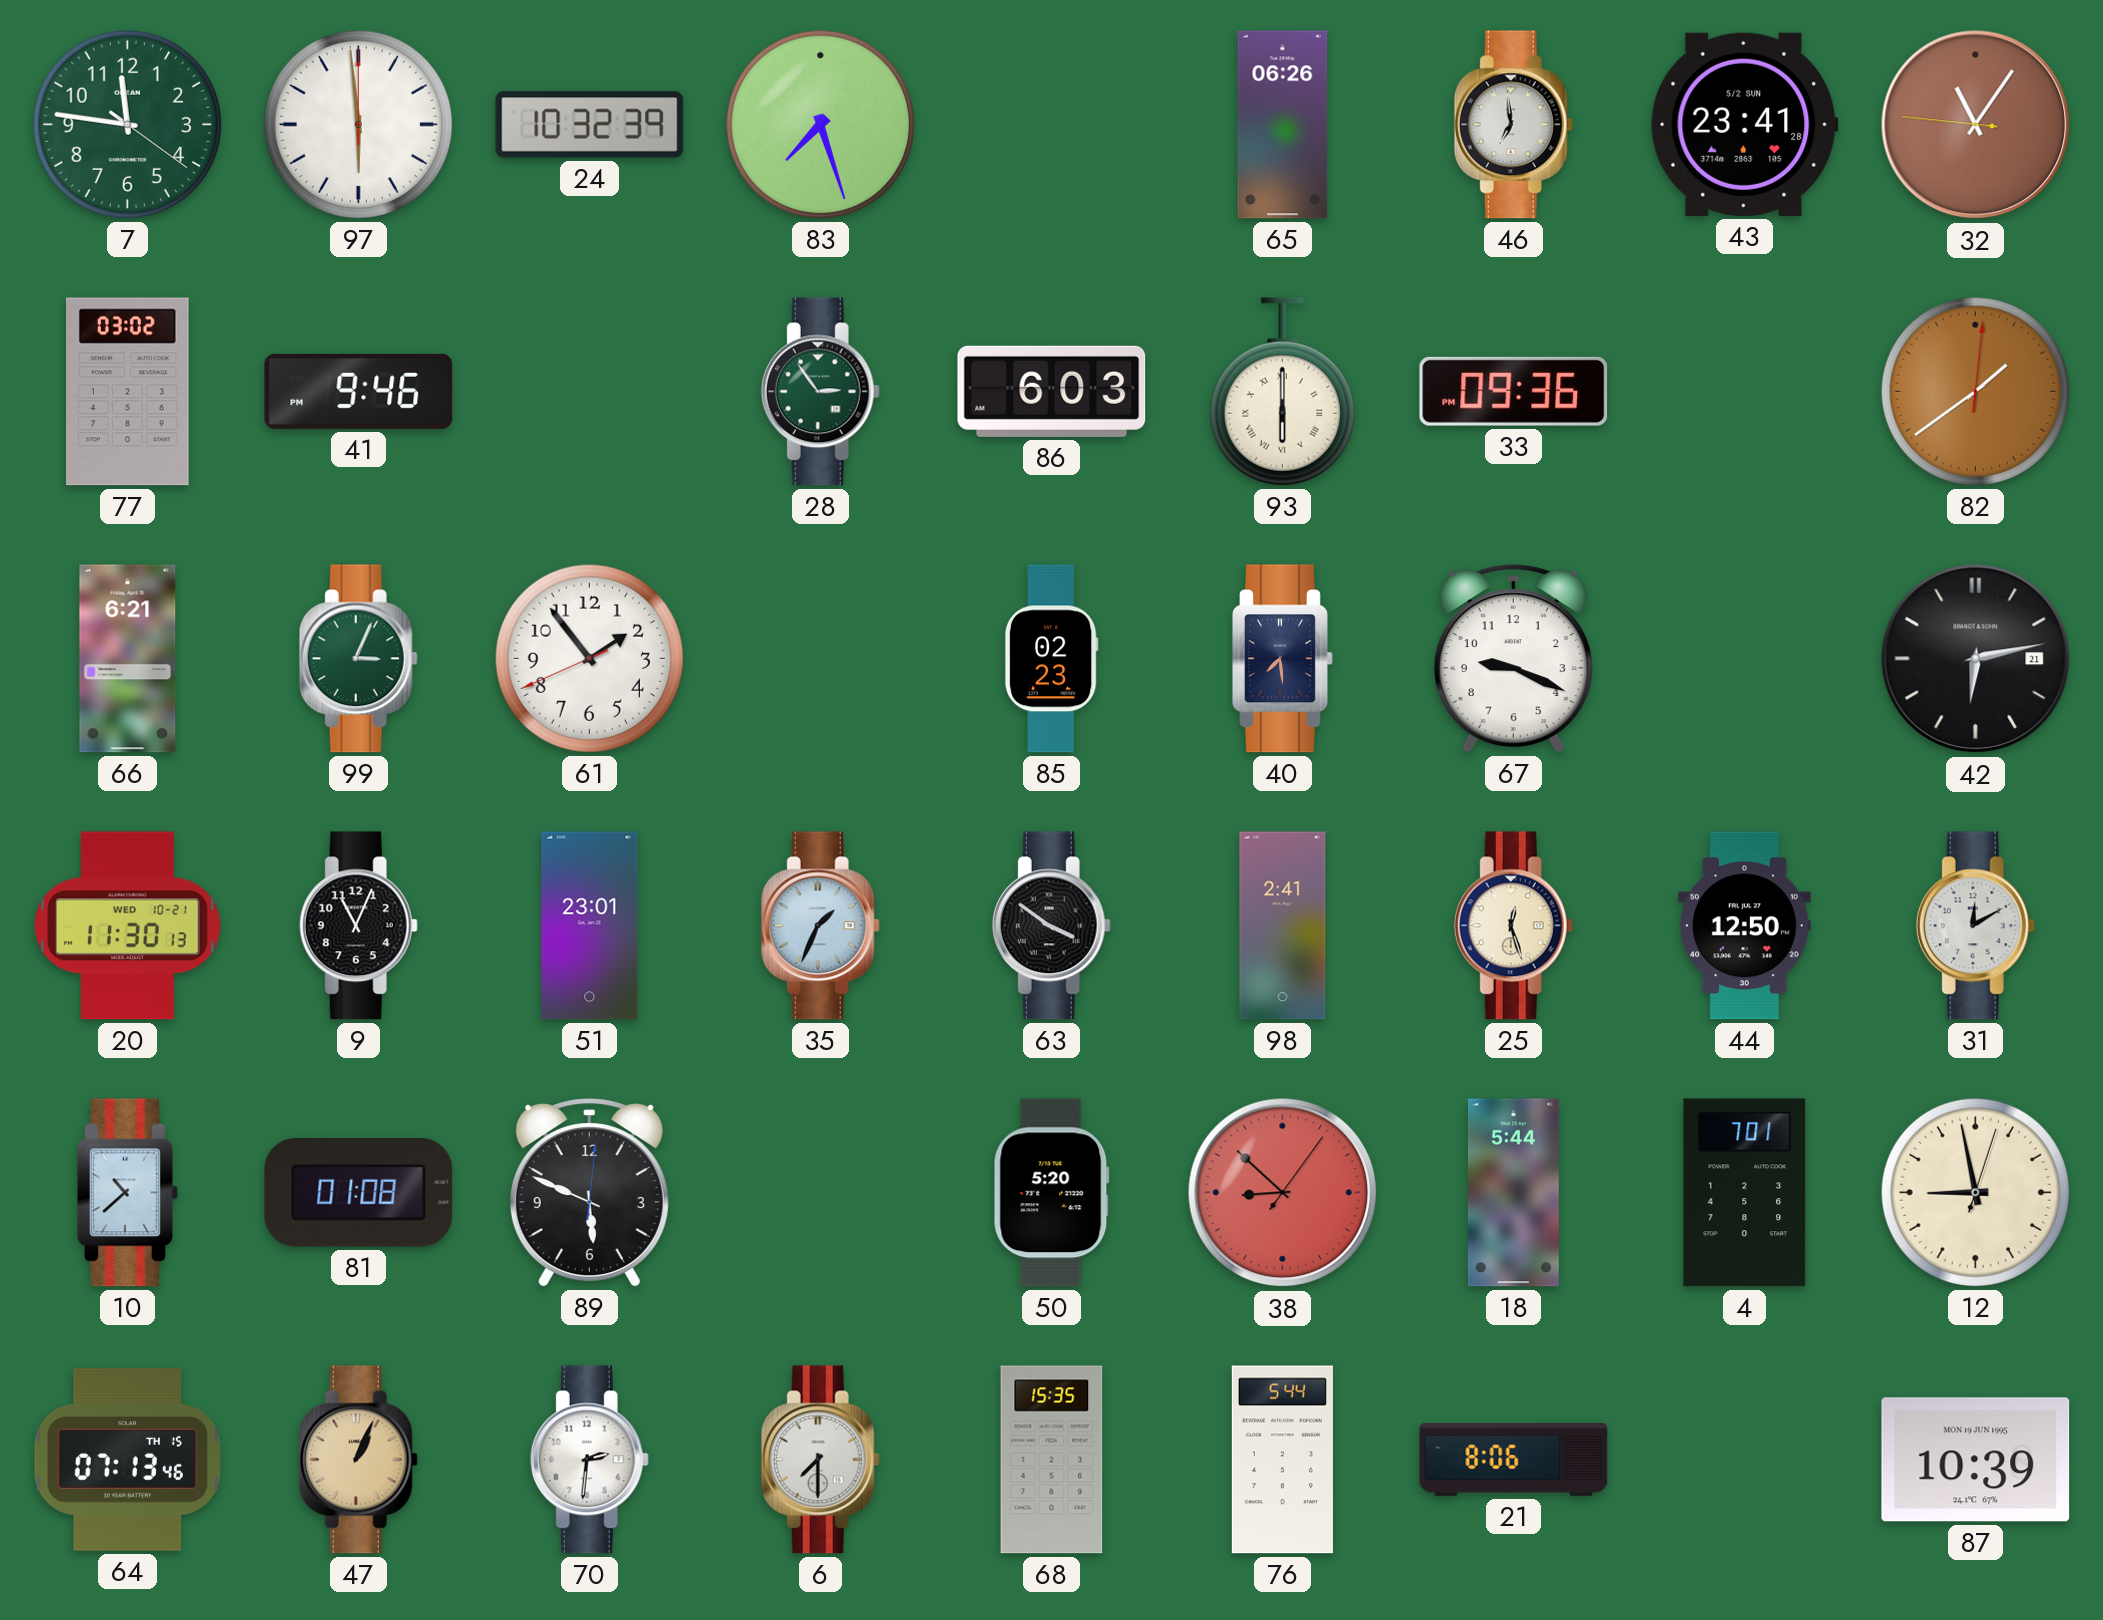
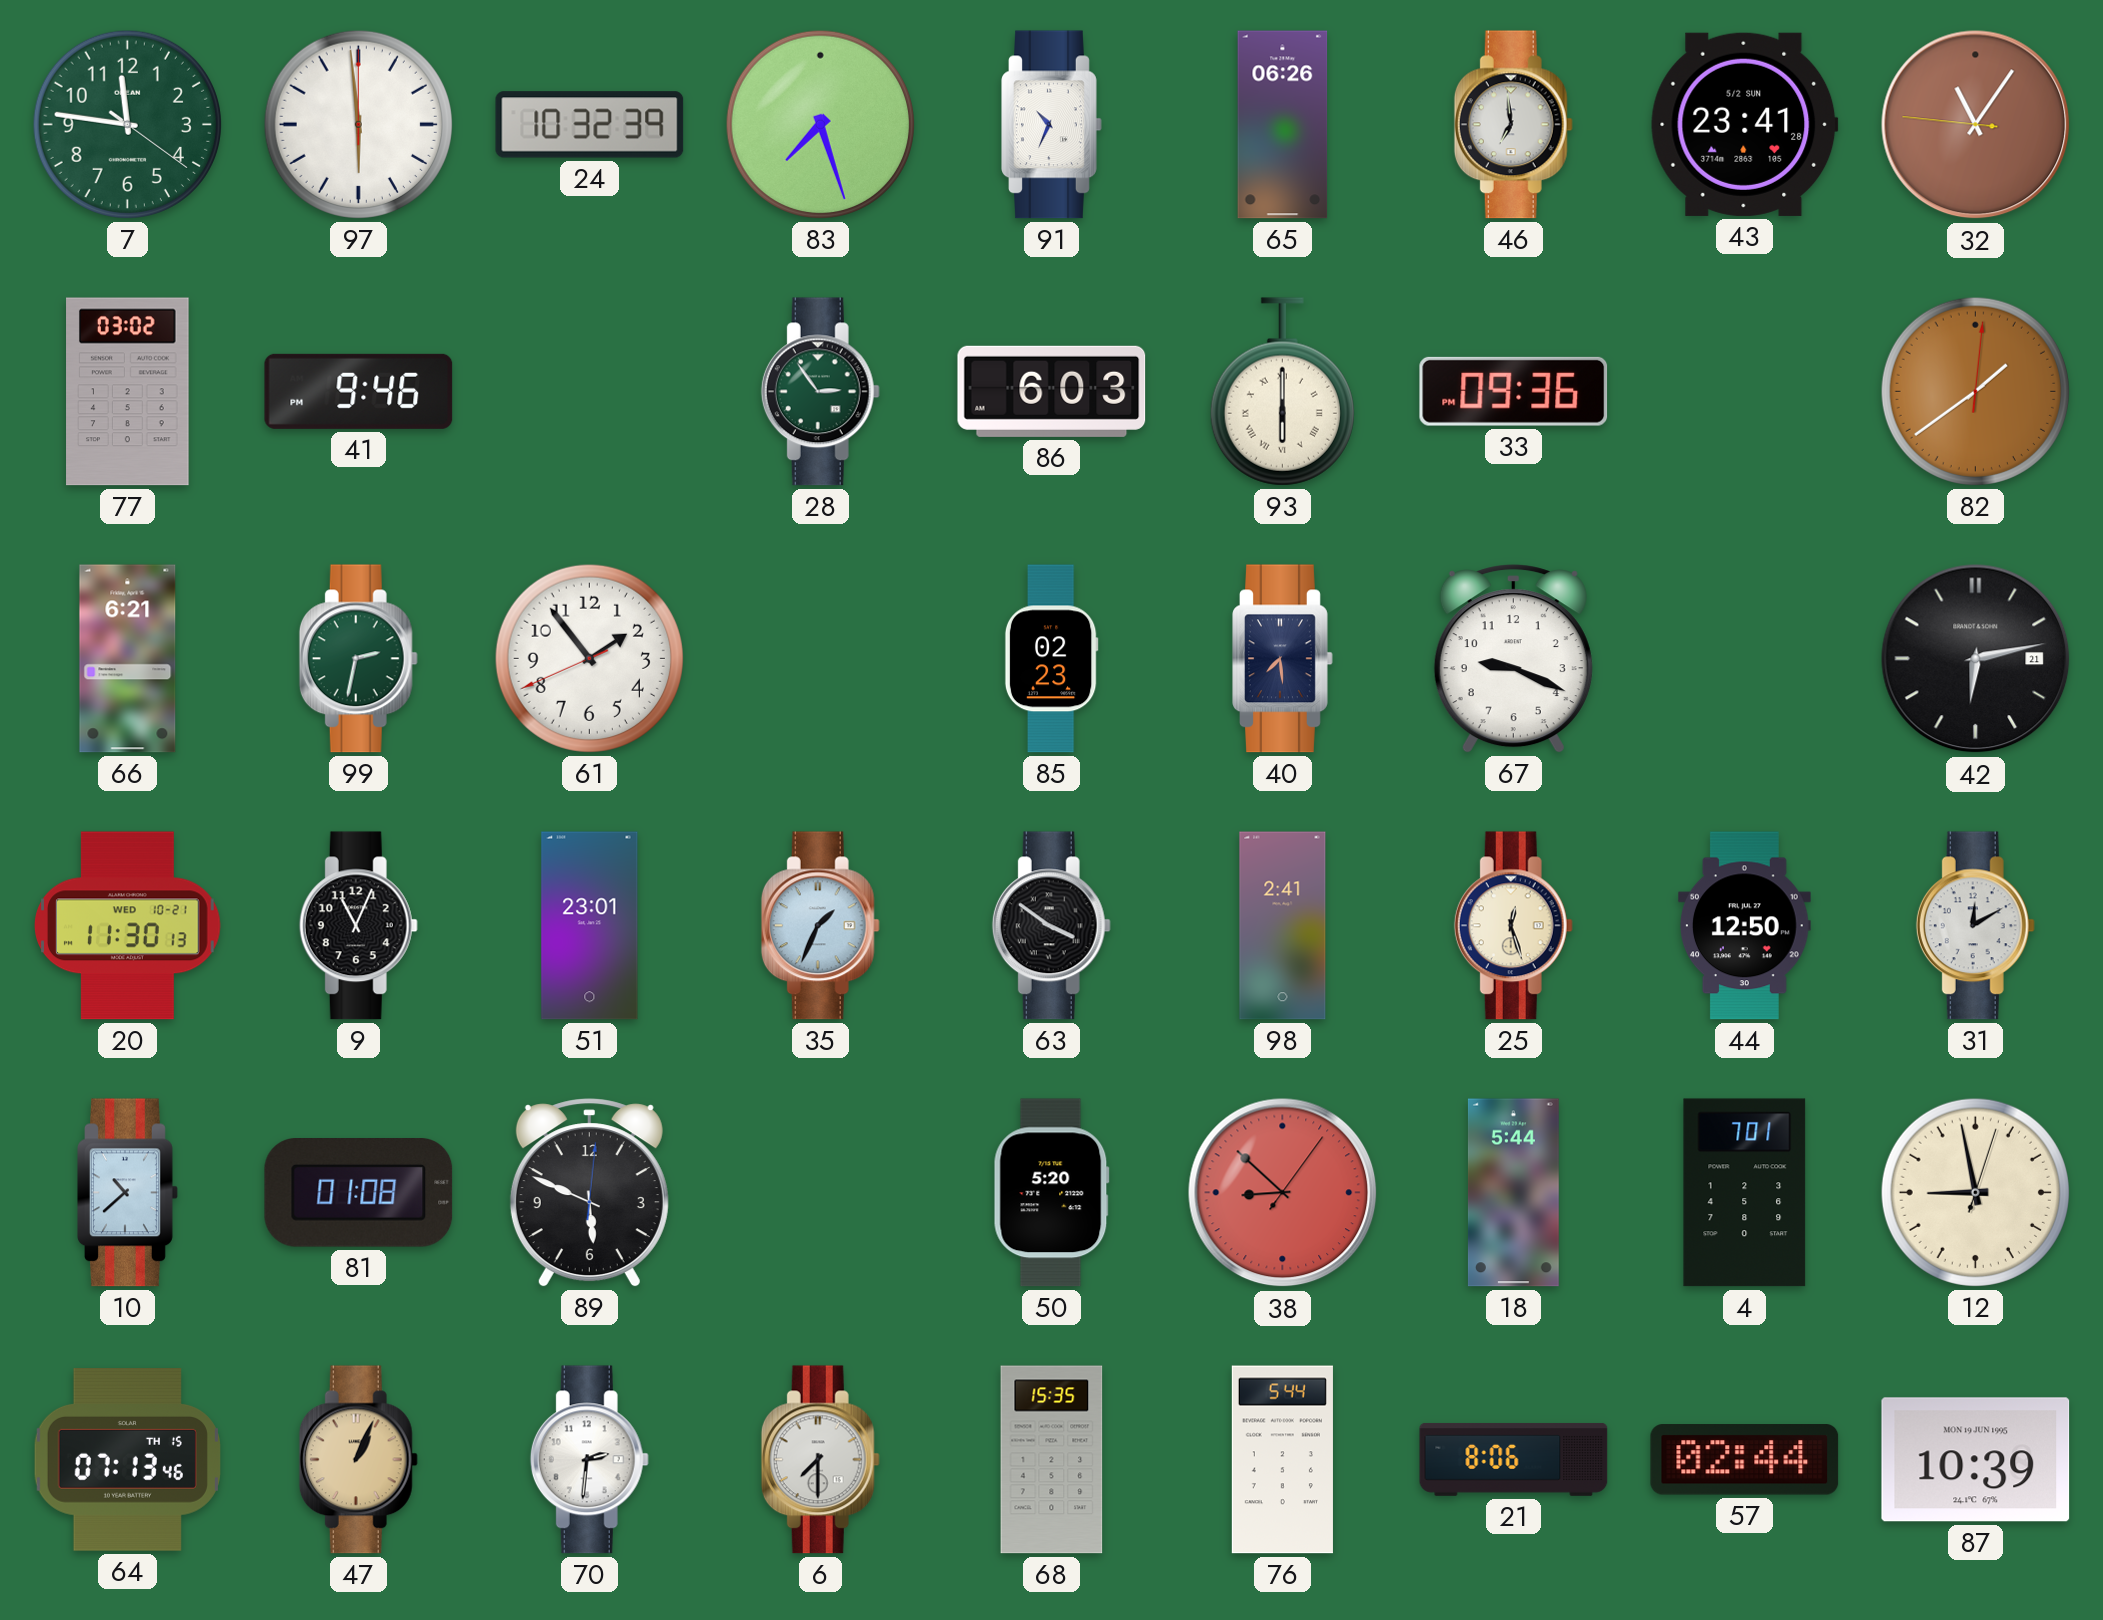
91: none -> 10:34 (1052, 125)
99: 3:04 -> 2:32 (358, 659)
57: none -> 02:44 (1745, 1460)
